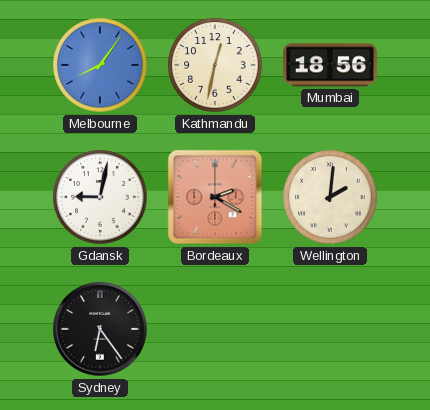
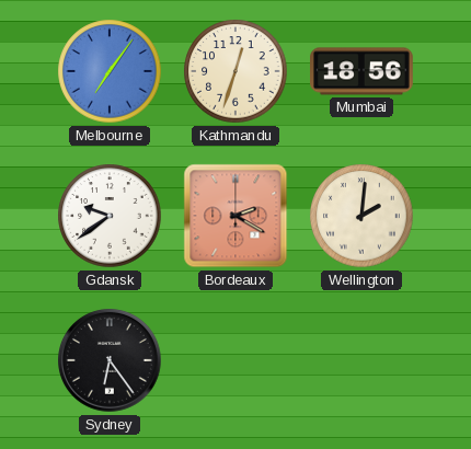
Melbourne: 8:06 -> 7:06 (110, 71)
Kathmandu: 12:32 -> 12:33 (235, 71)
Gdansk: 9:02 -> 9:39 (110, 216)
